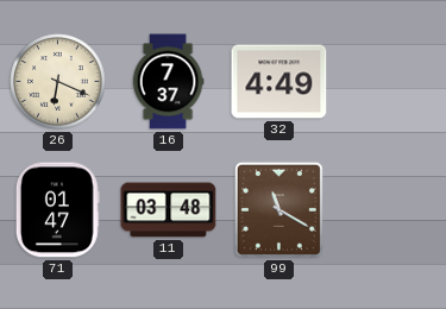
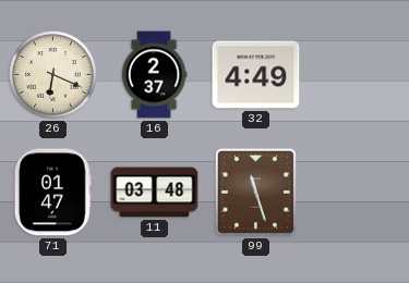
16: 7:37 -> 2:37 (154, 75)
99: 11:20 -> 11:27 (255, 192)
